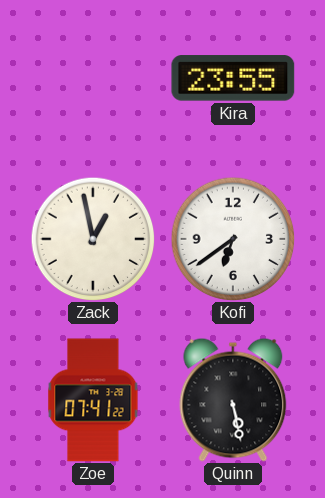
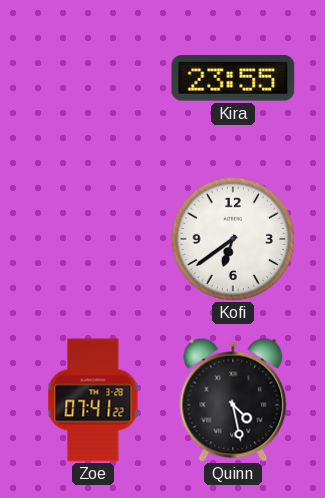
Zack: 12:58 -> none (93, 239)
Quinn: 5:28 -> 4:28 (233, 400)
